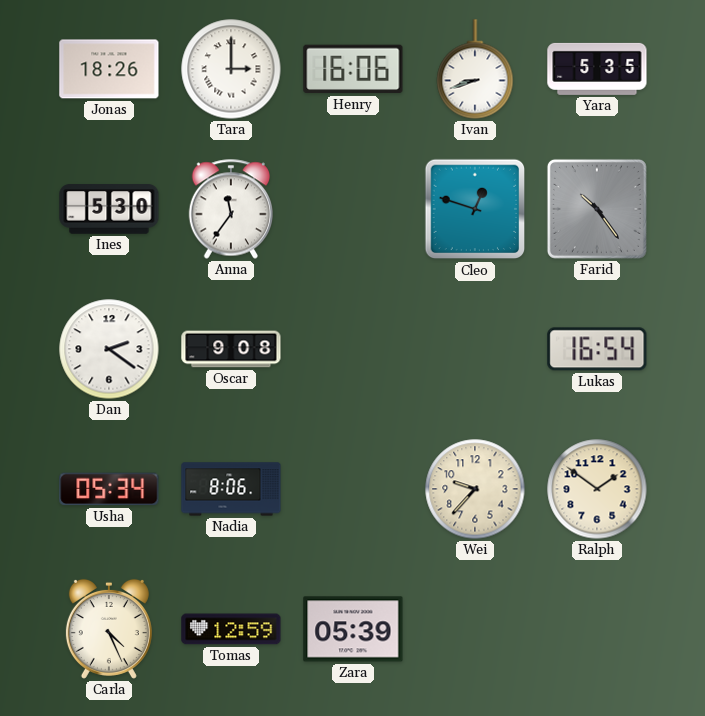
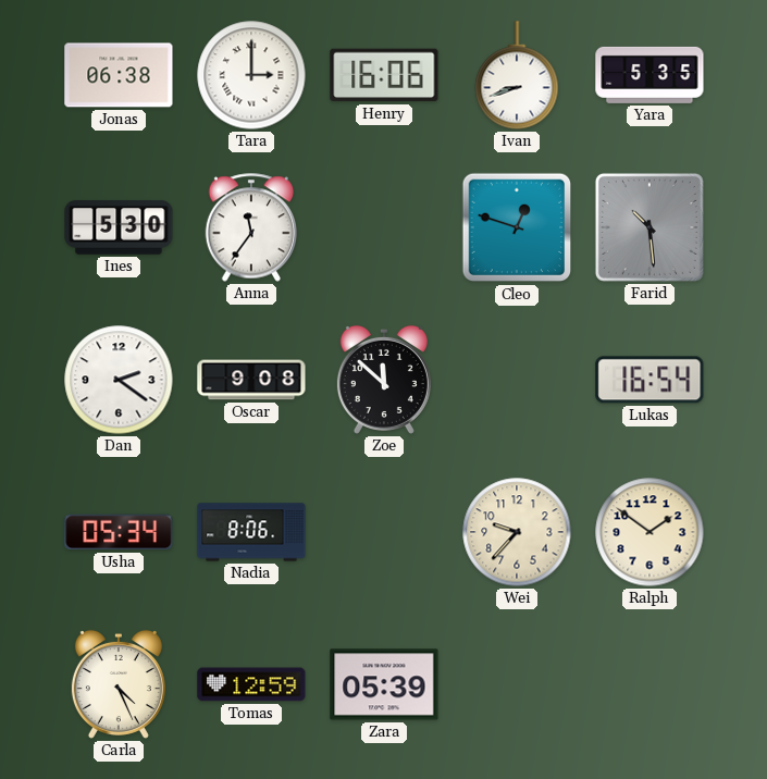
Jonas: 18:26 -> 06:38 (119, 75)
Farid: 10:24 -> 10:29 (650, 227)
Zoe: none -> 11:52 (384, 380)
